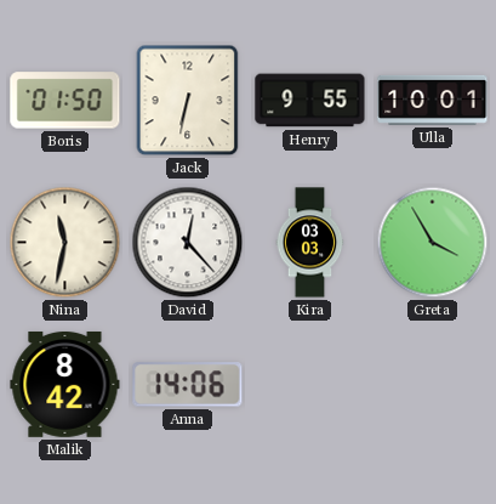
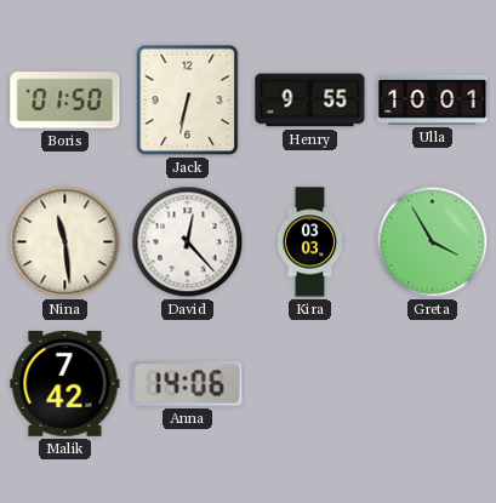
Nina: 11:32 -> 11:29 (65, 242)
Malik: 8:42 -> 7:42 (65, 383)
